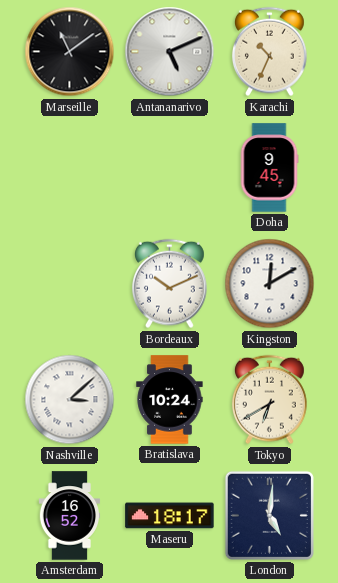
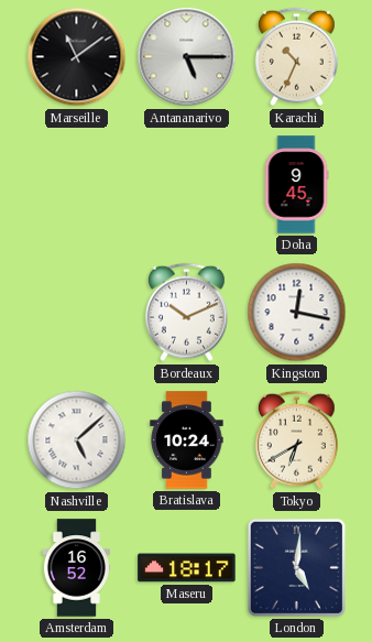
Antananarivo: 5:11 -> 5:15 (187, 57)
Kingston: 12:10 -> 12:17 (297, 313)
Nashville: 3:08 -> 5:08 (77, 440)
